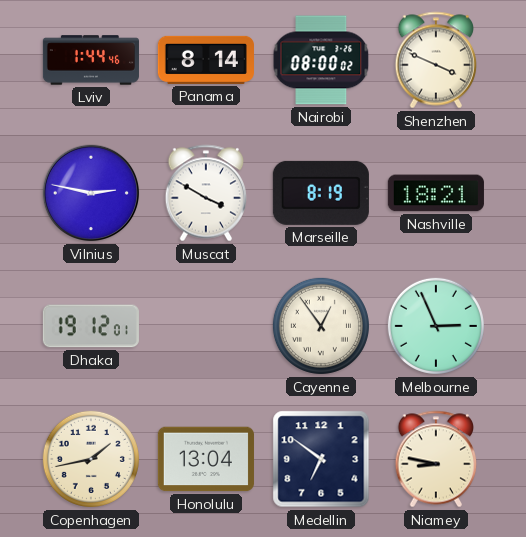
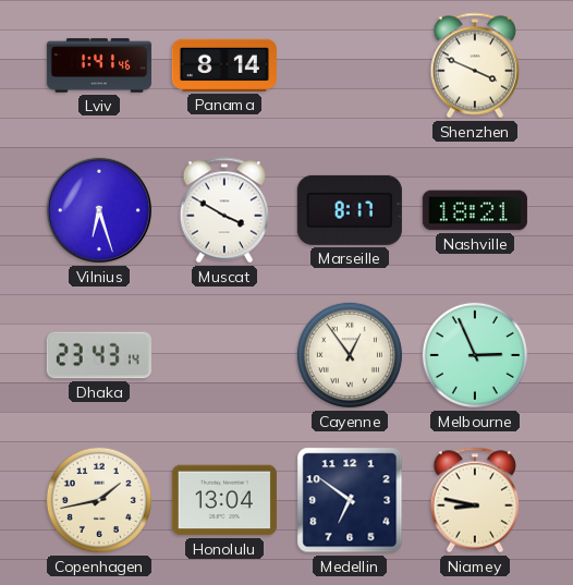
Lviv: 1:44 -> 1:41 (99, 65)
Nairobi: 08:00 -> none (321, 60)
Vilnius: 2:47 -> 6:27 (99, 210)
Marseille: 8:19 -> 8:17 (350, 210)
Dhaka: 19:12 -> 23:43 (99, 355)
